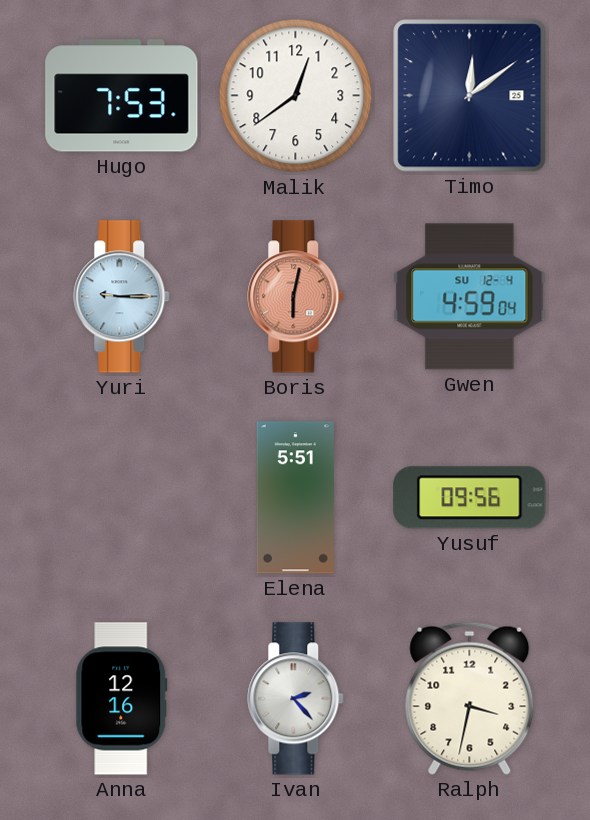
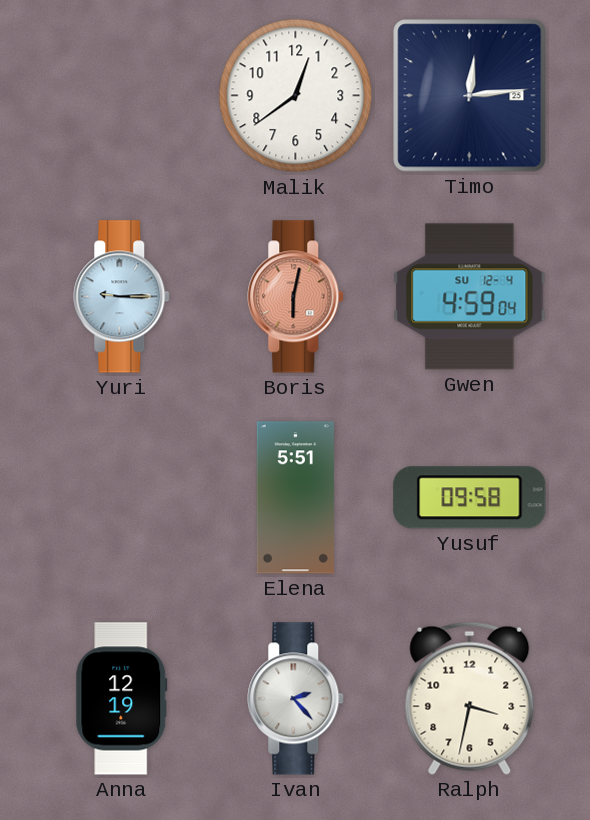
Hugo: 7:53 -> none (122, 96)
Timo: 12:09 -> 12:14 (470, 96)
Yusuf: 09:56 -> 09:58 (470, 498)
Anna: 12:16 -> 12:19 (122, 699)
